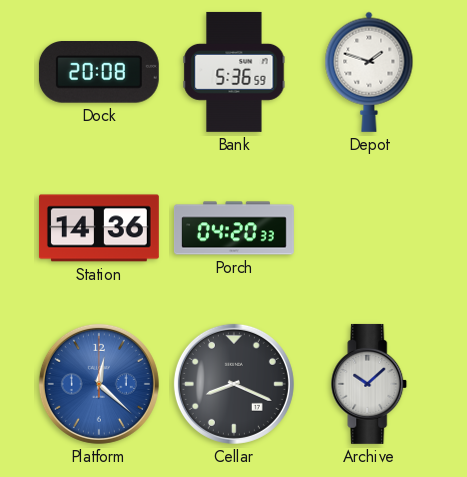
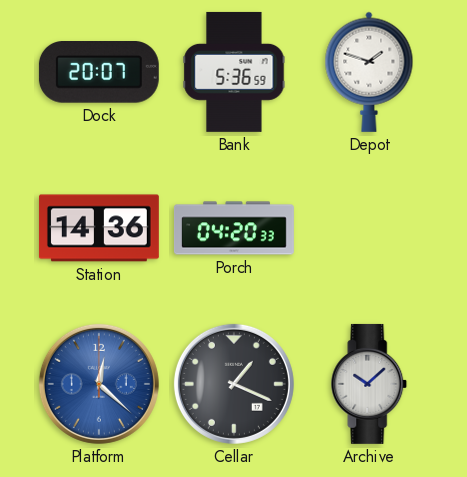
Dock: 20:08 -> 20:07 (99, 72)
Cellar: 8:19 -> 1:19 (234, 384)
